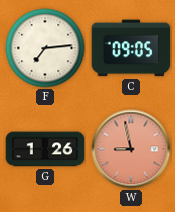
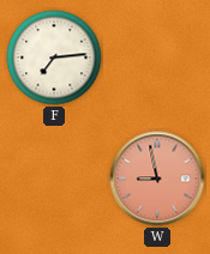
C: 09:05 -> none (131, 48)
G: 1:26 -> none (45, 149)
